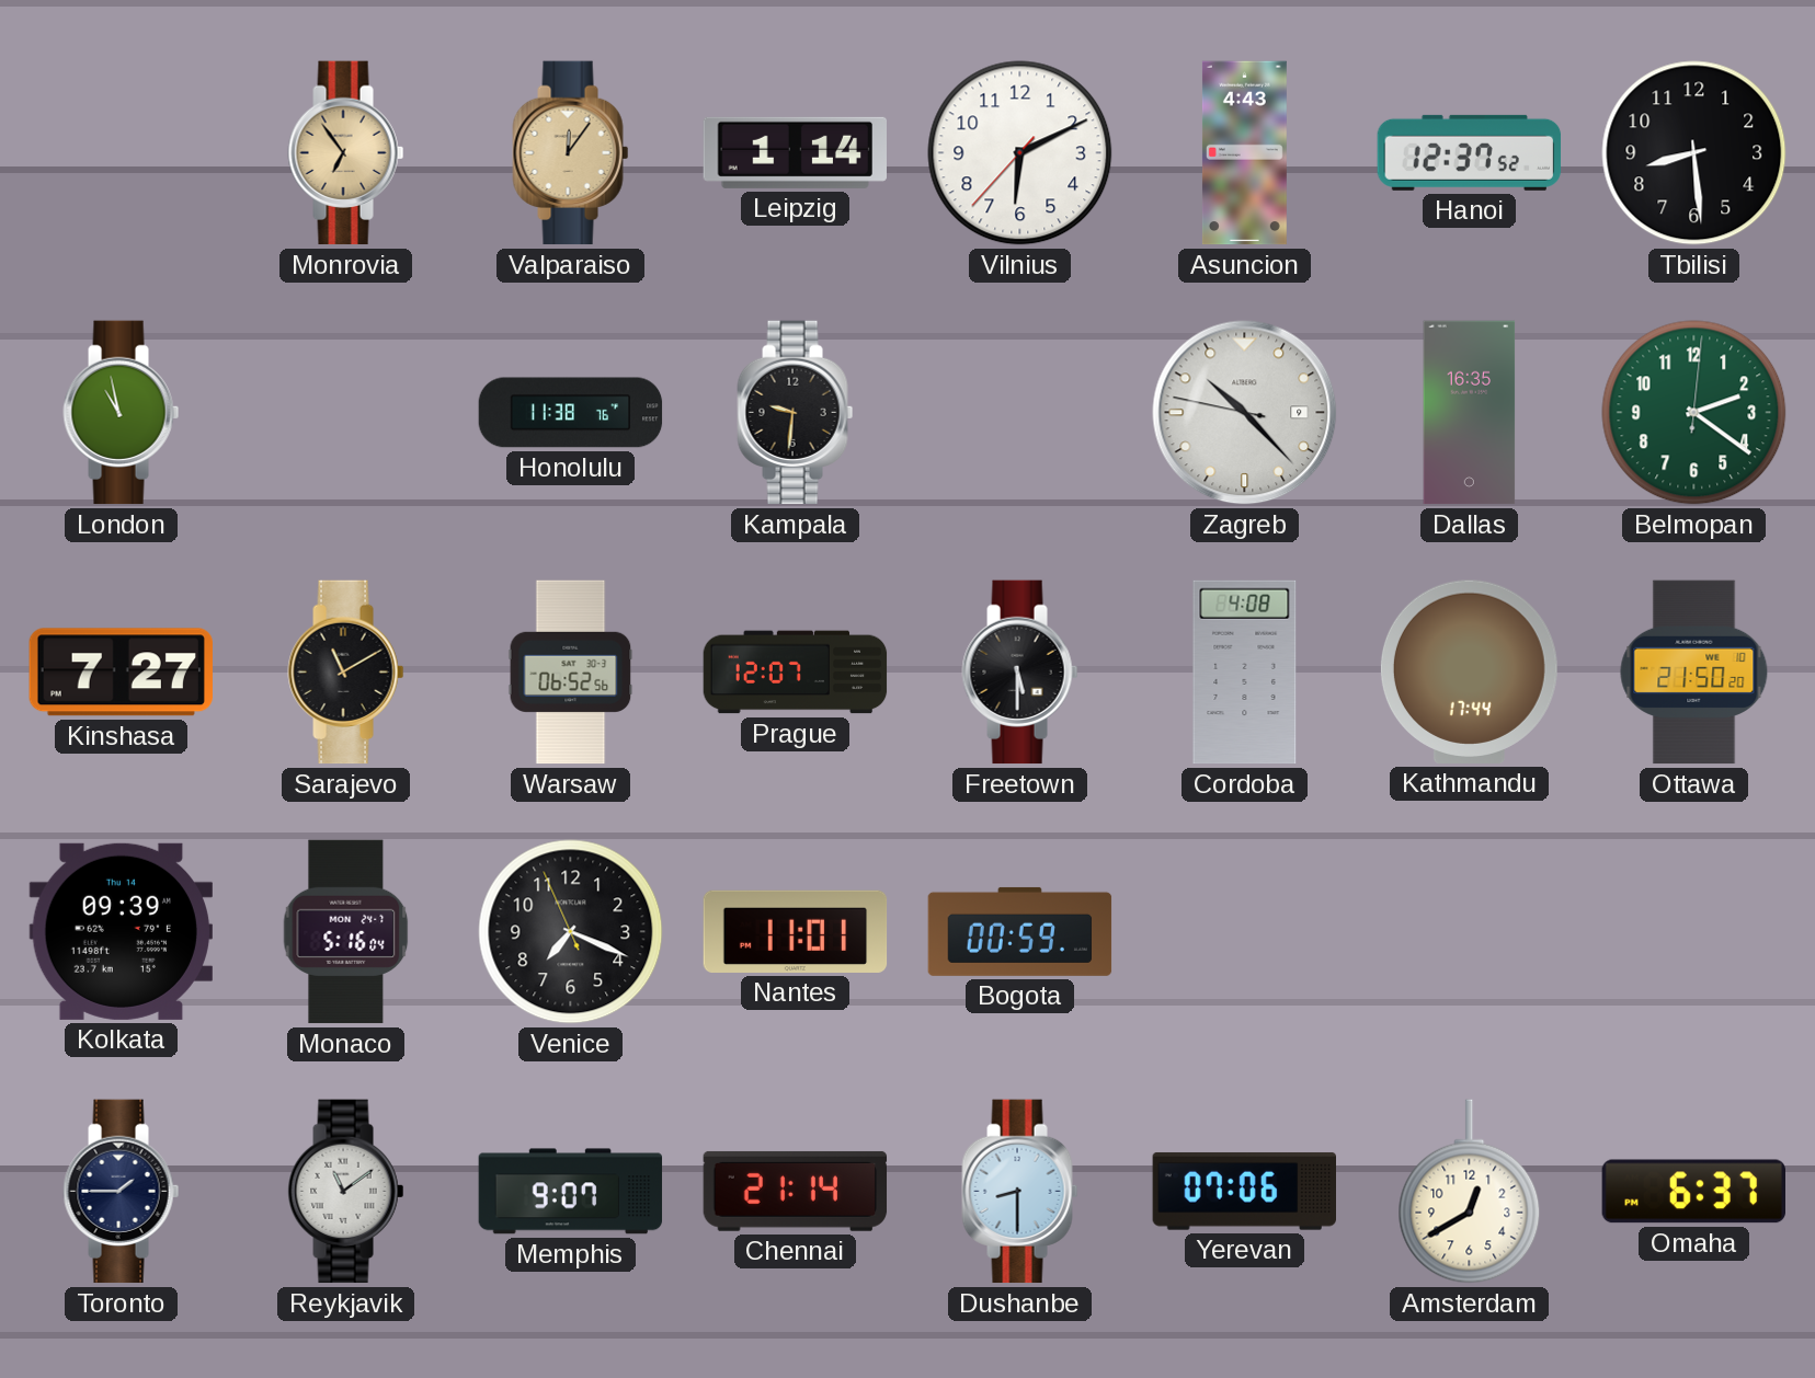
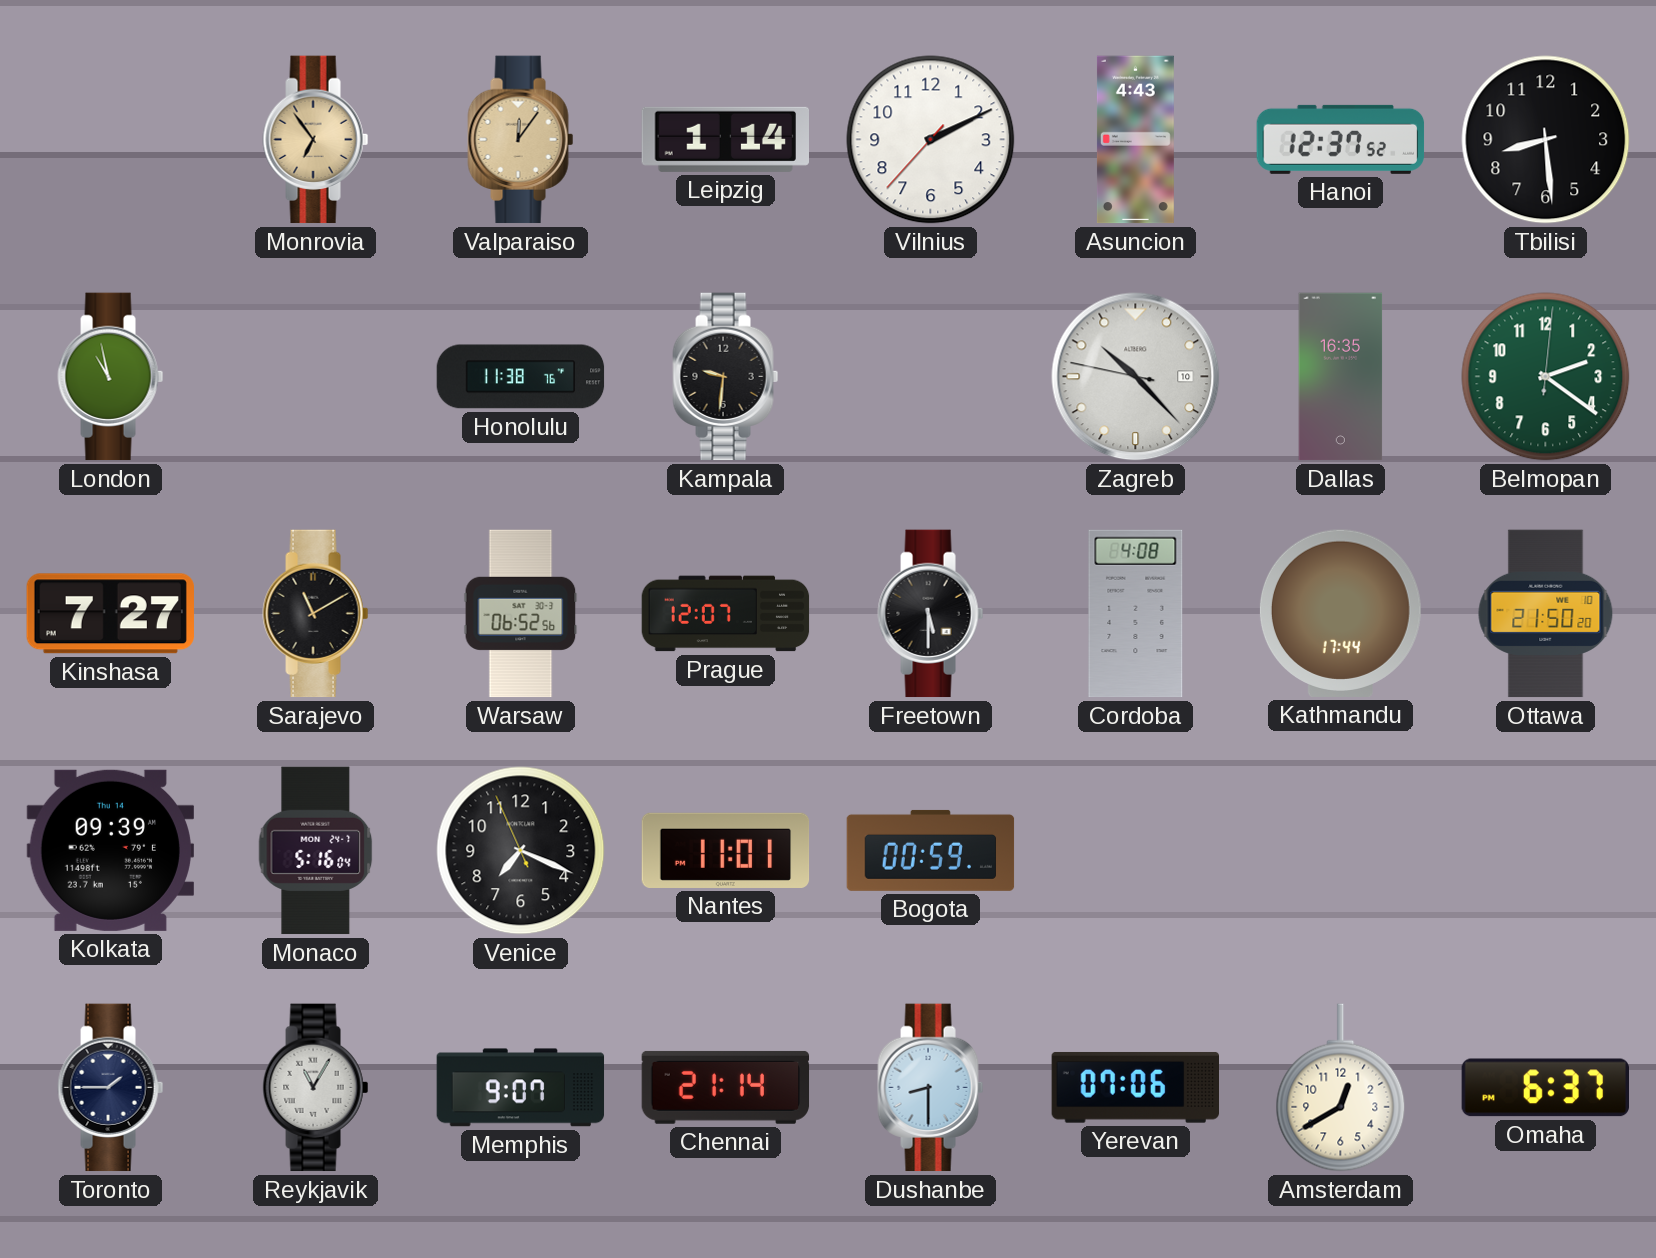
Vilnius: 6:10 -> 2:10 (931, 140)
Zagreb date: 9 -> 10 (1136, 377)
Reykjavik: 11:09 -> 11:05 (316, 1088)
